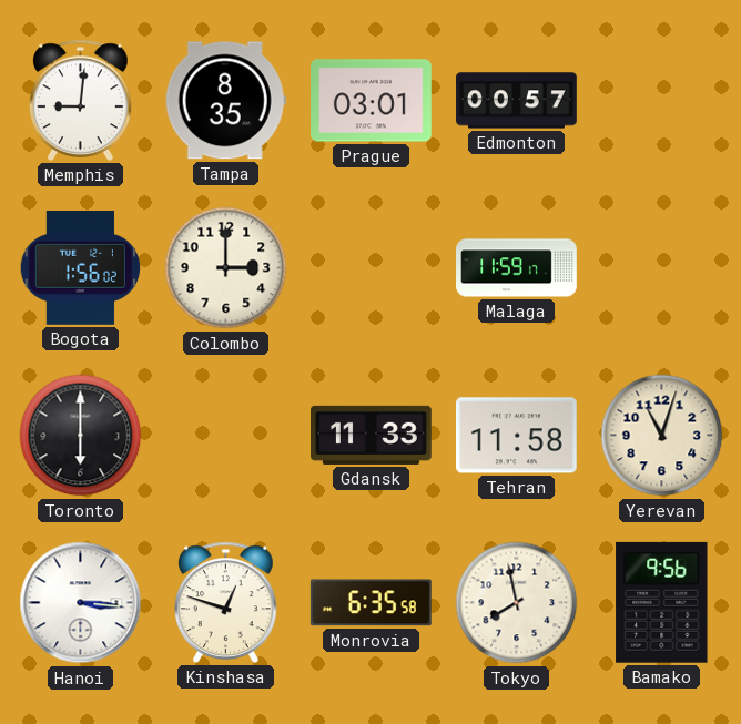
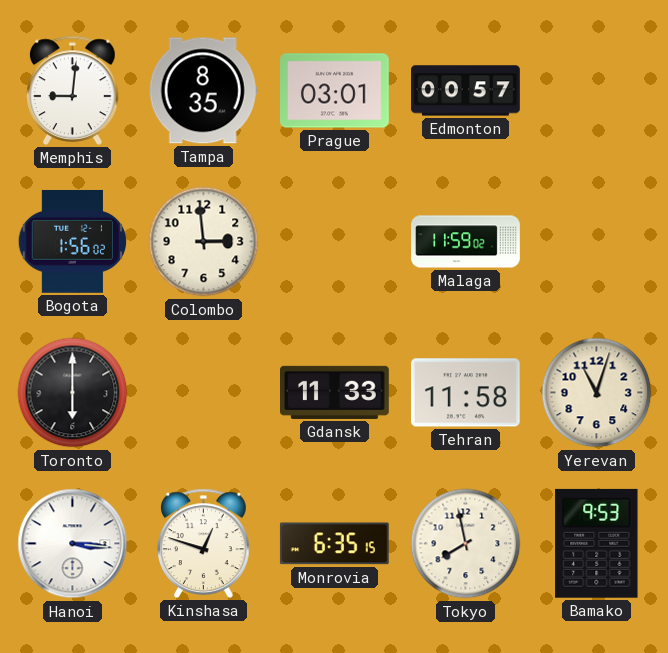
Colombo: 3:00 -> 2:59 (204, 242)
Malaga: 11:59:17 -> 11:59:02 (466, 242)
Monrovia: 6:35:58 -> 6:35:15 (334, 544)
Bamako: 9:56 -> 9:53 (597, 543)
